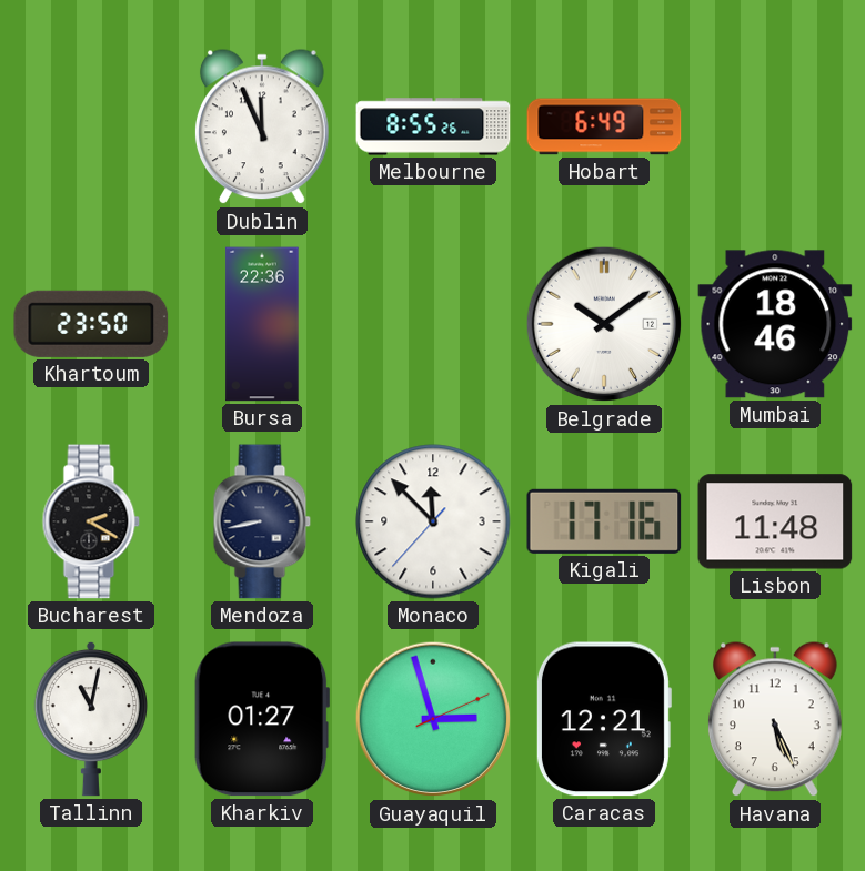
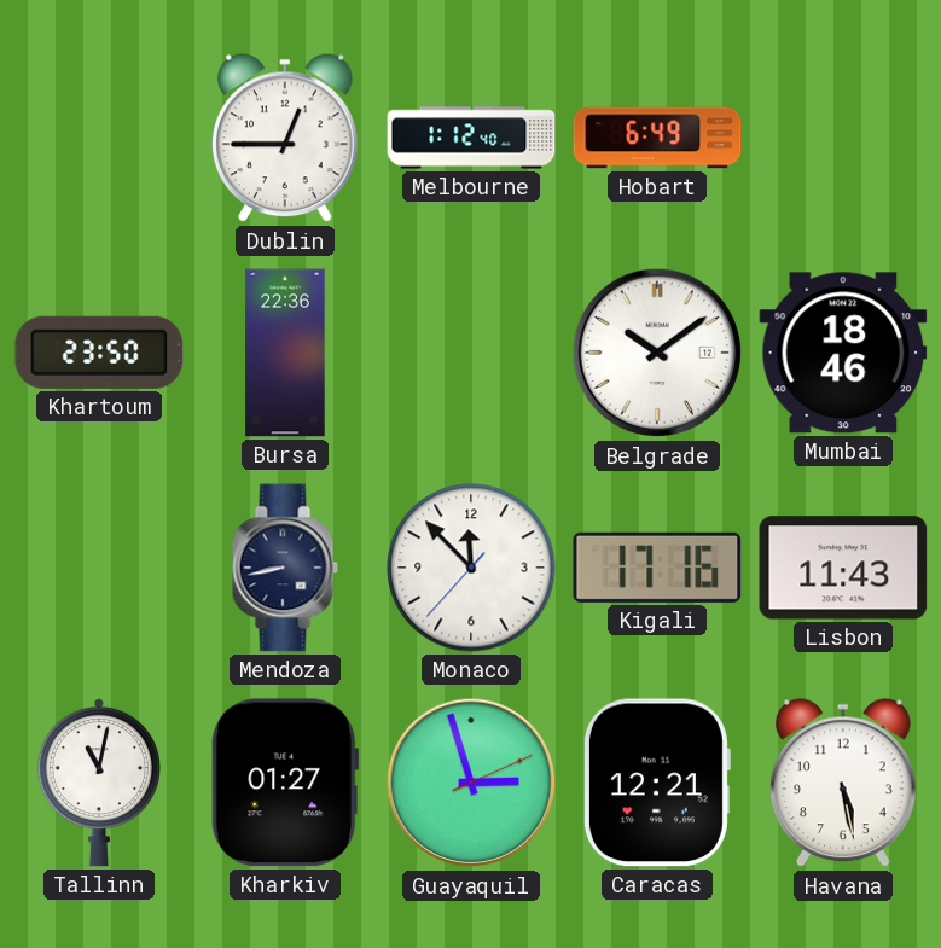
Dublin: 11:56 -> 12:45 (286, 139)
Melbourne: 8:55 -> 1:12 (471, 138)
Bucharest: 2:20 -> none (91, 521)
Lisbon: 11:48 -> 11:43 (843, 568)
Havana: 5:26 -> 5:28 (844, 784)
